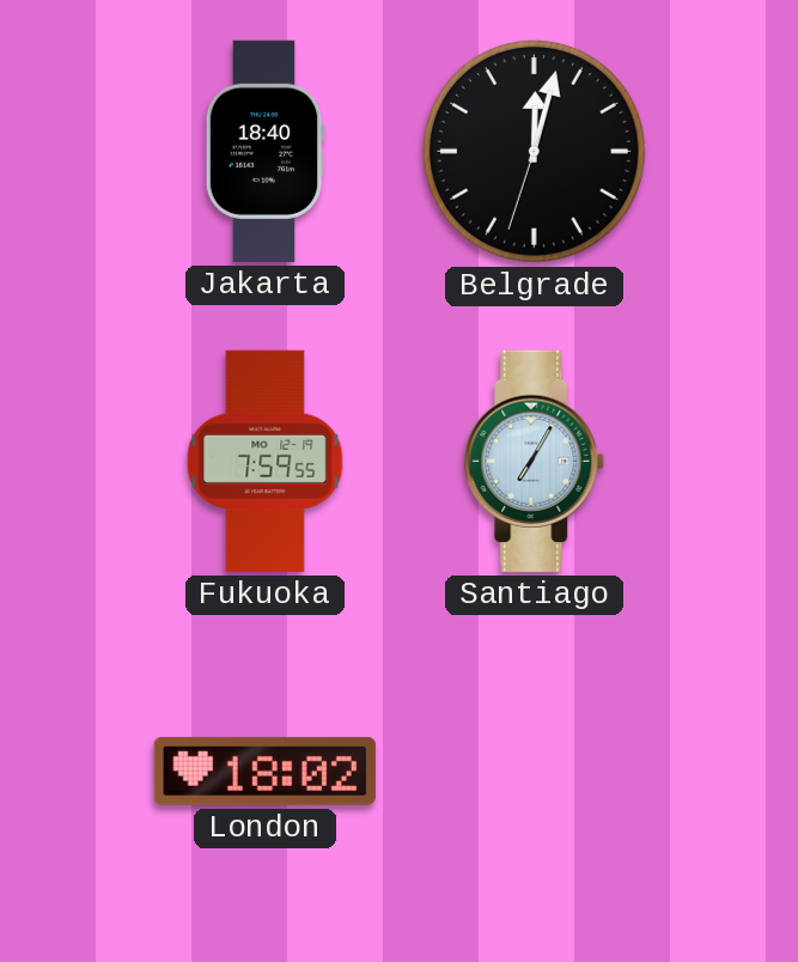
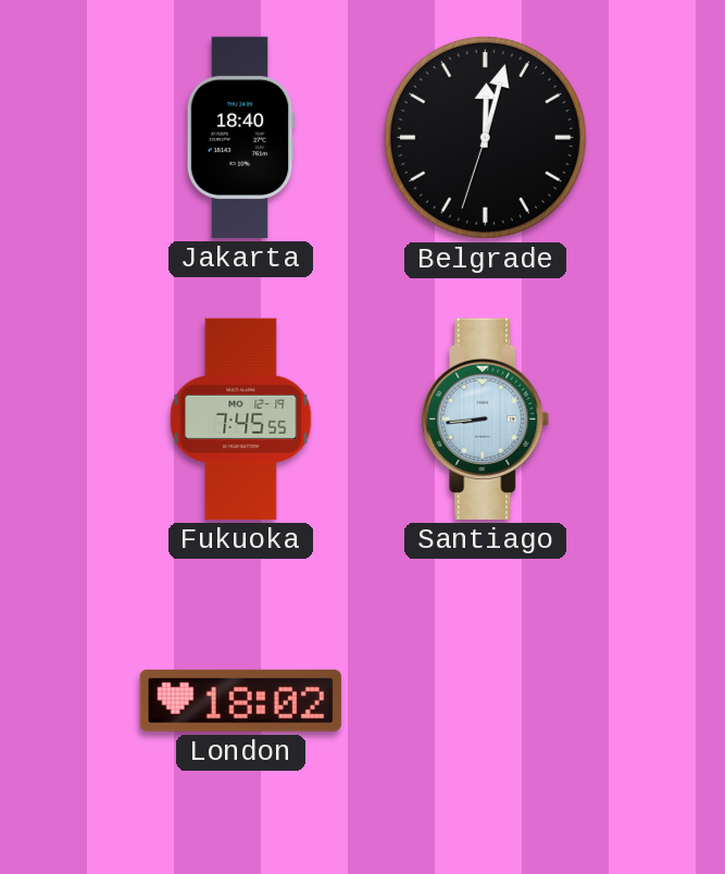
Fukuoka: 7:59 -> 7:45 (241, 419)
Santiago: 7:05 -> 8:44 (486, 419)
